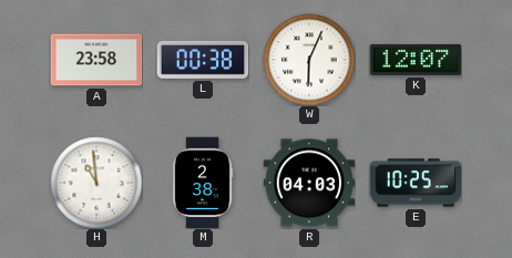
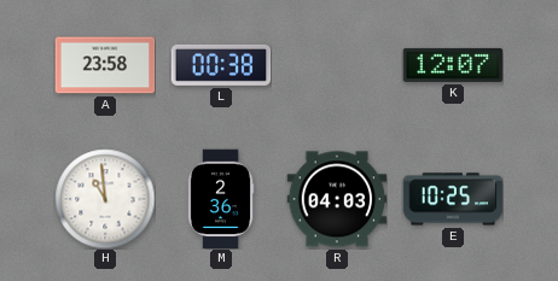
W: 6:04 -> none (309, 60)
M: 2:38 -> 2:36 (221, 199)
